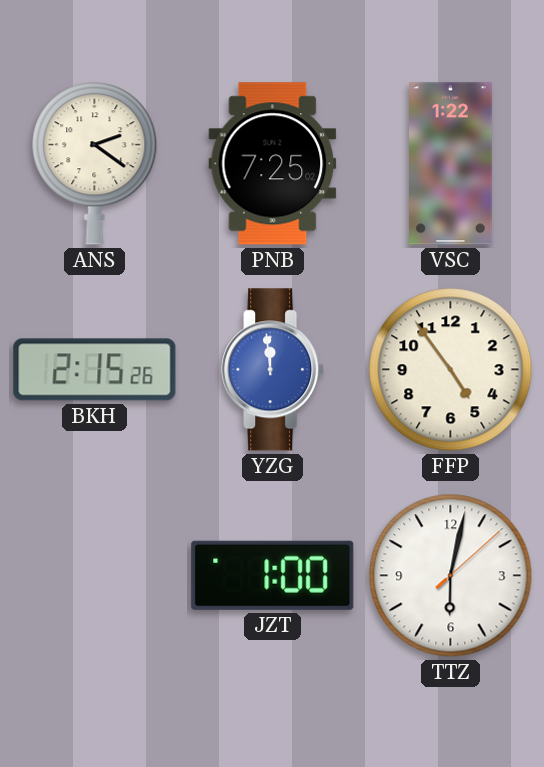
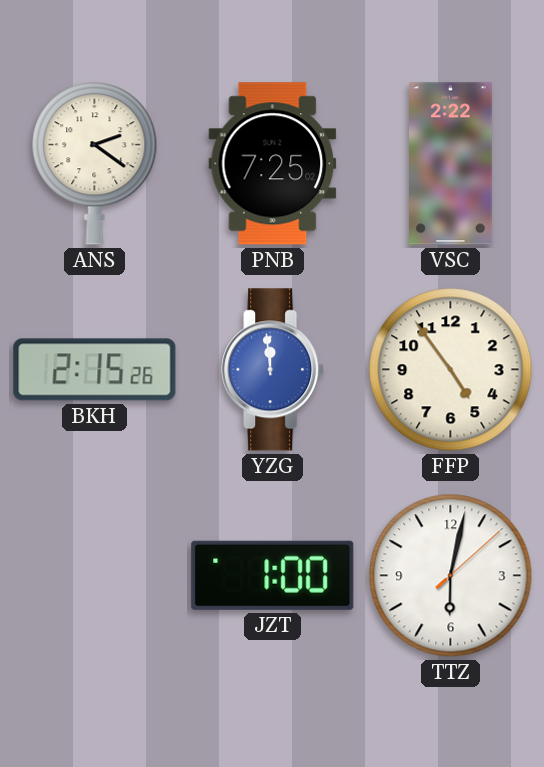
VSC: 1:22 -> 2:22 (451, 164)
